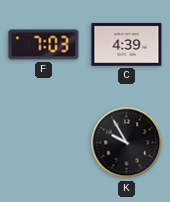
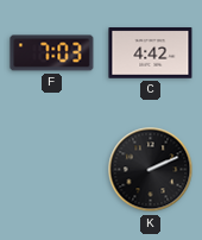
C: 4:39 -> 4:42 (151, 53)
K: 9:55 -> 2:11 (151, 170)
